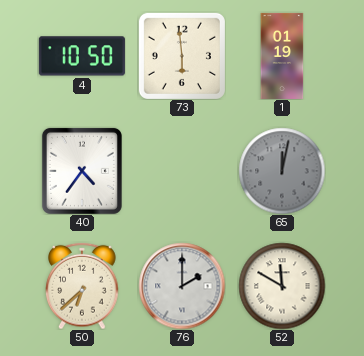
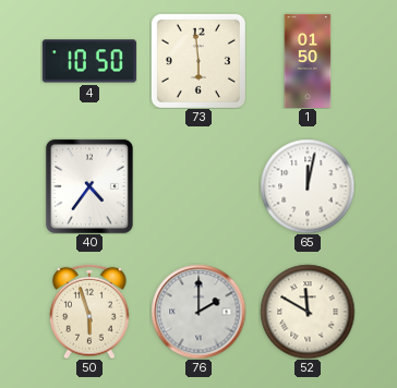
1: 01:19 -> 01:50 (308, 61)
65 dial: grey -> white (308, 186)
50: 6:38 -> 5:57 (89, 312)
